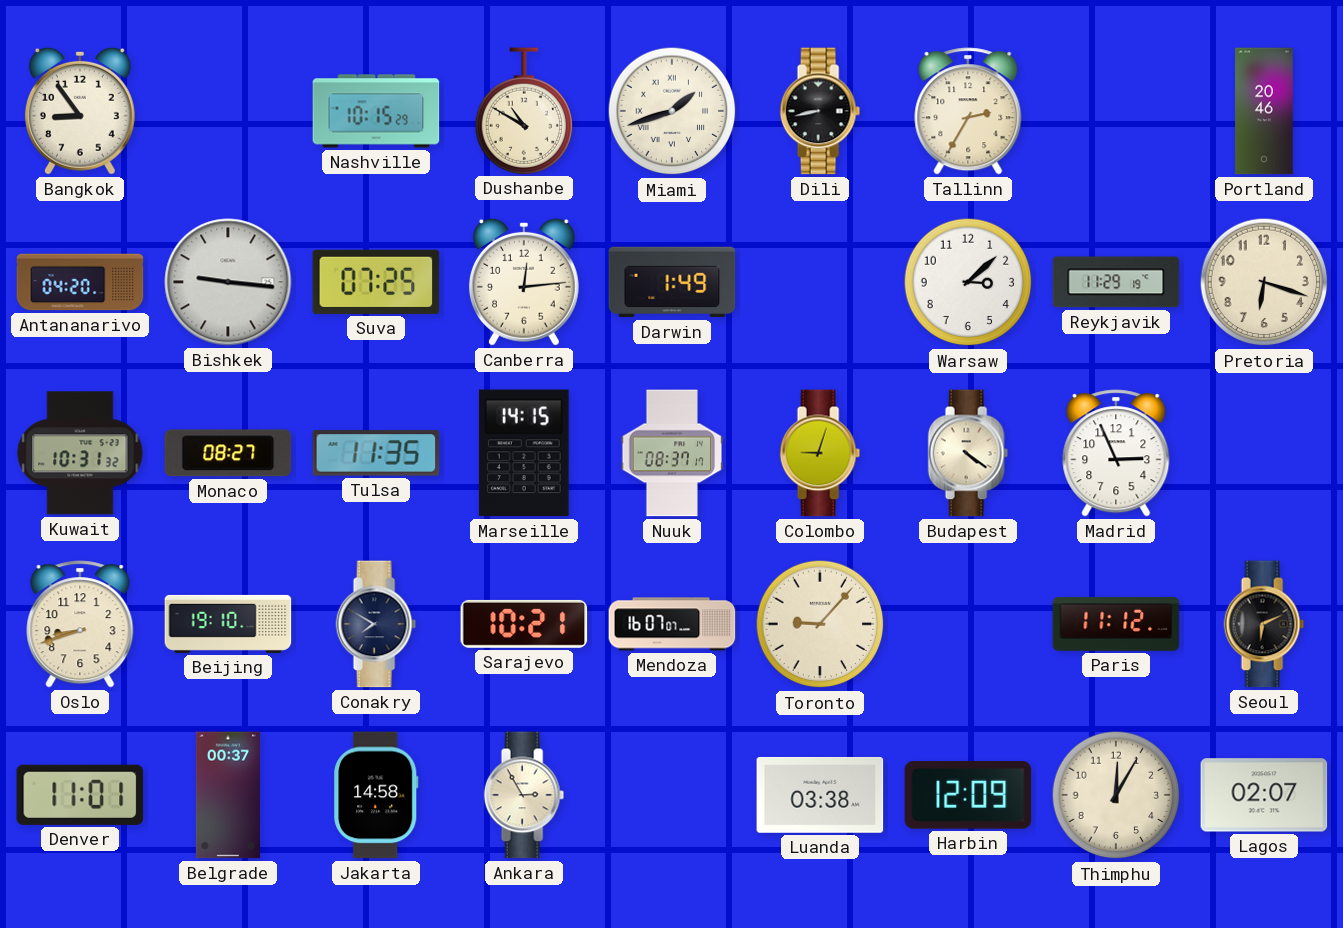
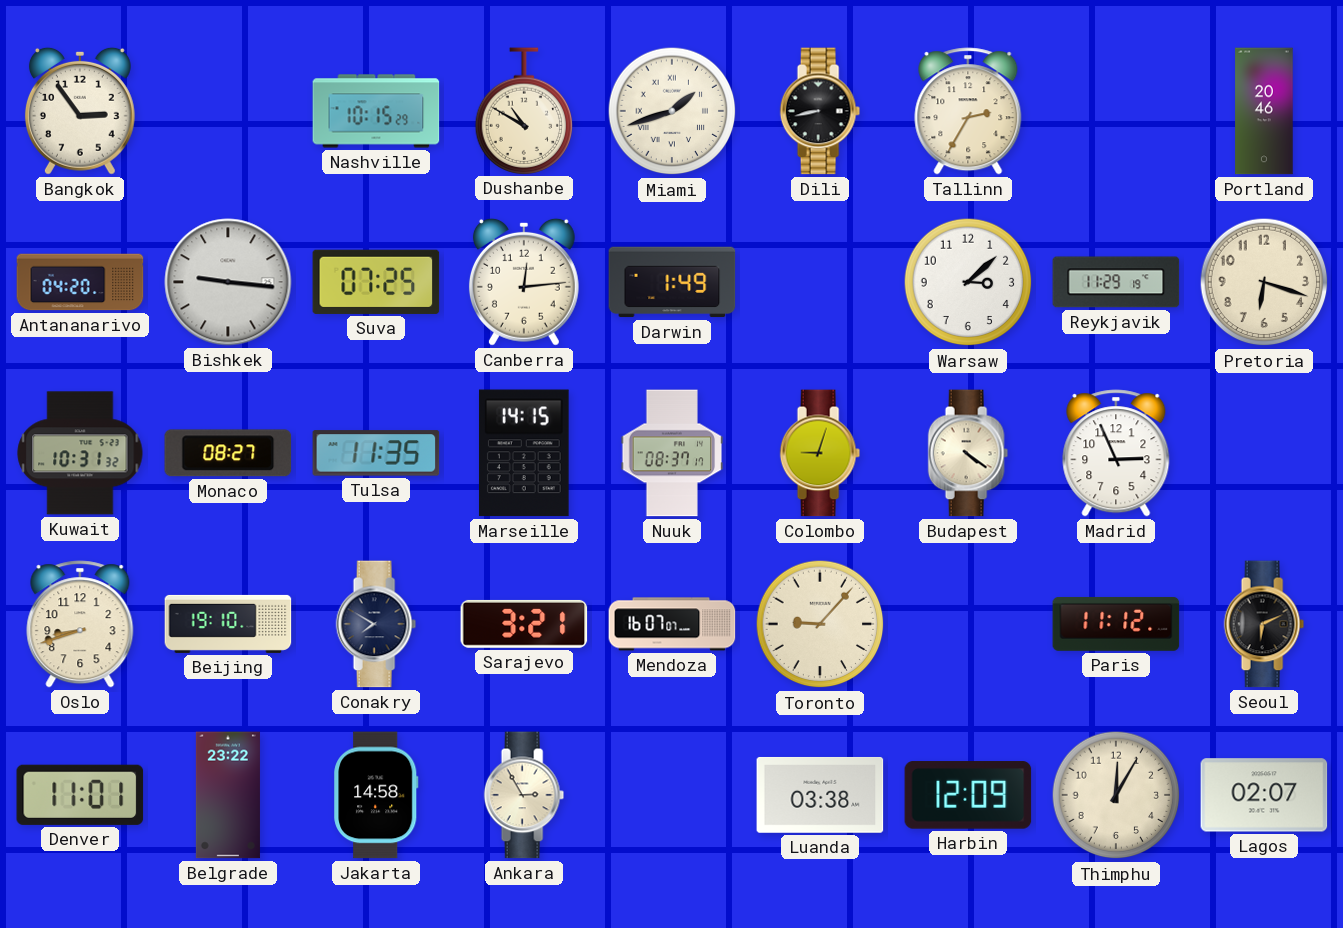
Bangkok: 8:54 -> 2:54 (80, 111)
Sarajevo: 10:21 -> 3:21 (524, 624)
Belgrade: 00:37 -> 23:22 (228, 795)
